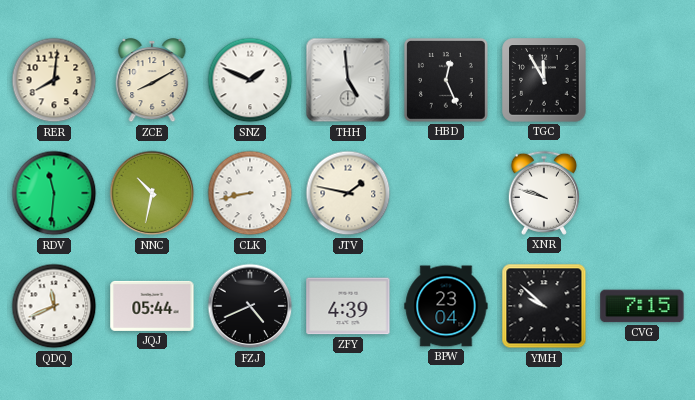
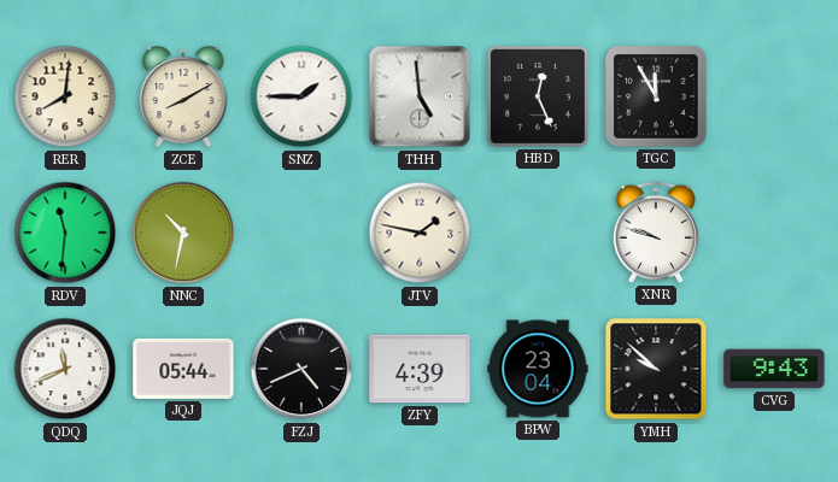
SNZ: 1:49 -> 1:45 (301, 96)
CLK: 8:43 -> none (250, 193)
CVG: 7:15 -> 9:43 (774, 369)
